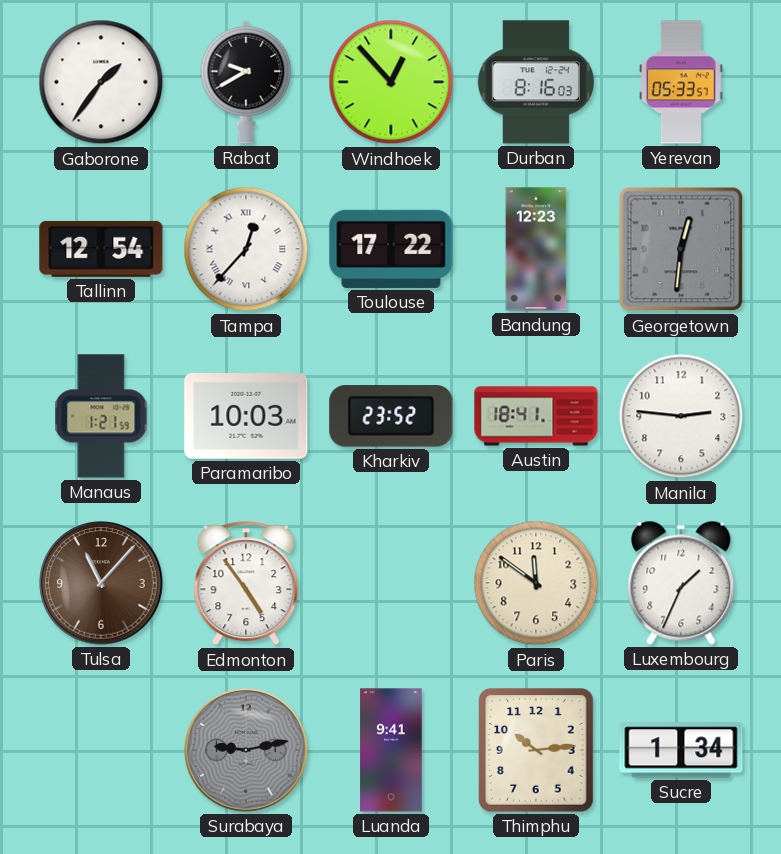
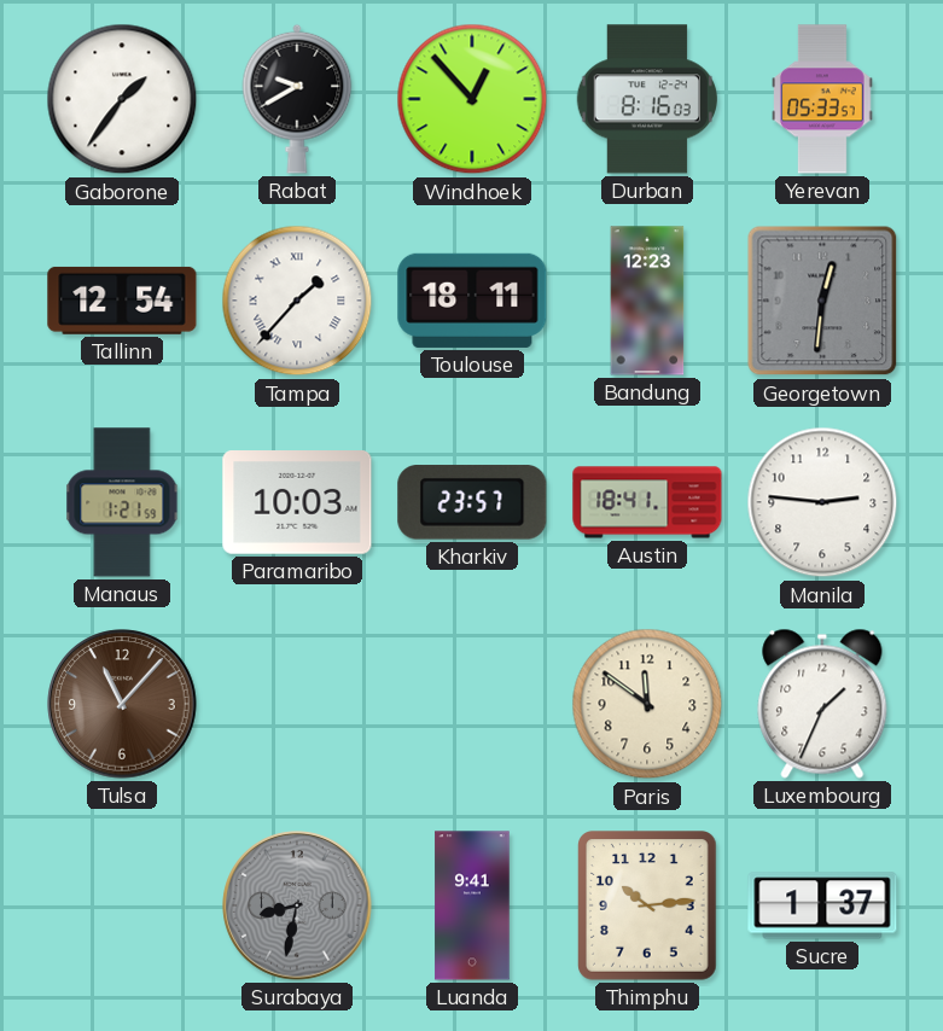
Tampa: 12:37 -> 1:37 (297, 301)
Toulouse: 17:22 -> 18:11 (472, 301)
Kharkiv: 23:52 -> 23:57 (472, 502)
Edmonton: 4:54 -> none (246, 583)
Surabaya: 9:13 -> 8:32 (297, 905)
Sucre: 1:34 -> 1:37 (822, 905)
